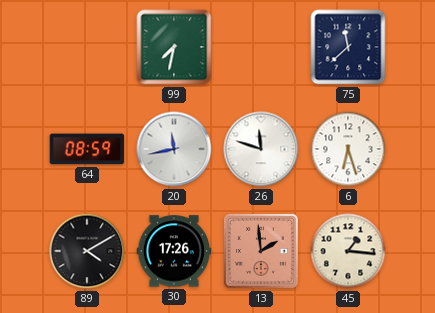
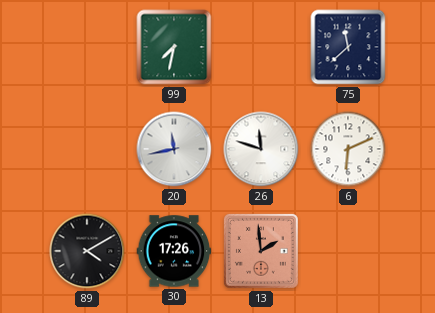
64: 08:59 -> none (87, 149)
6: 6:27 -> 6:11 (348, 149)
45: 1:16 -> none (348, 251)
